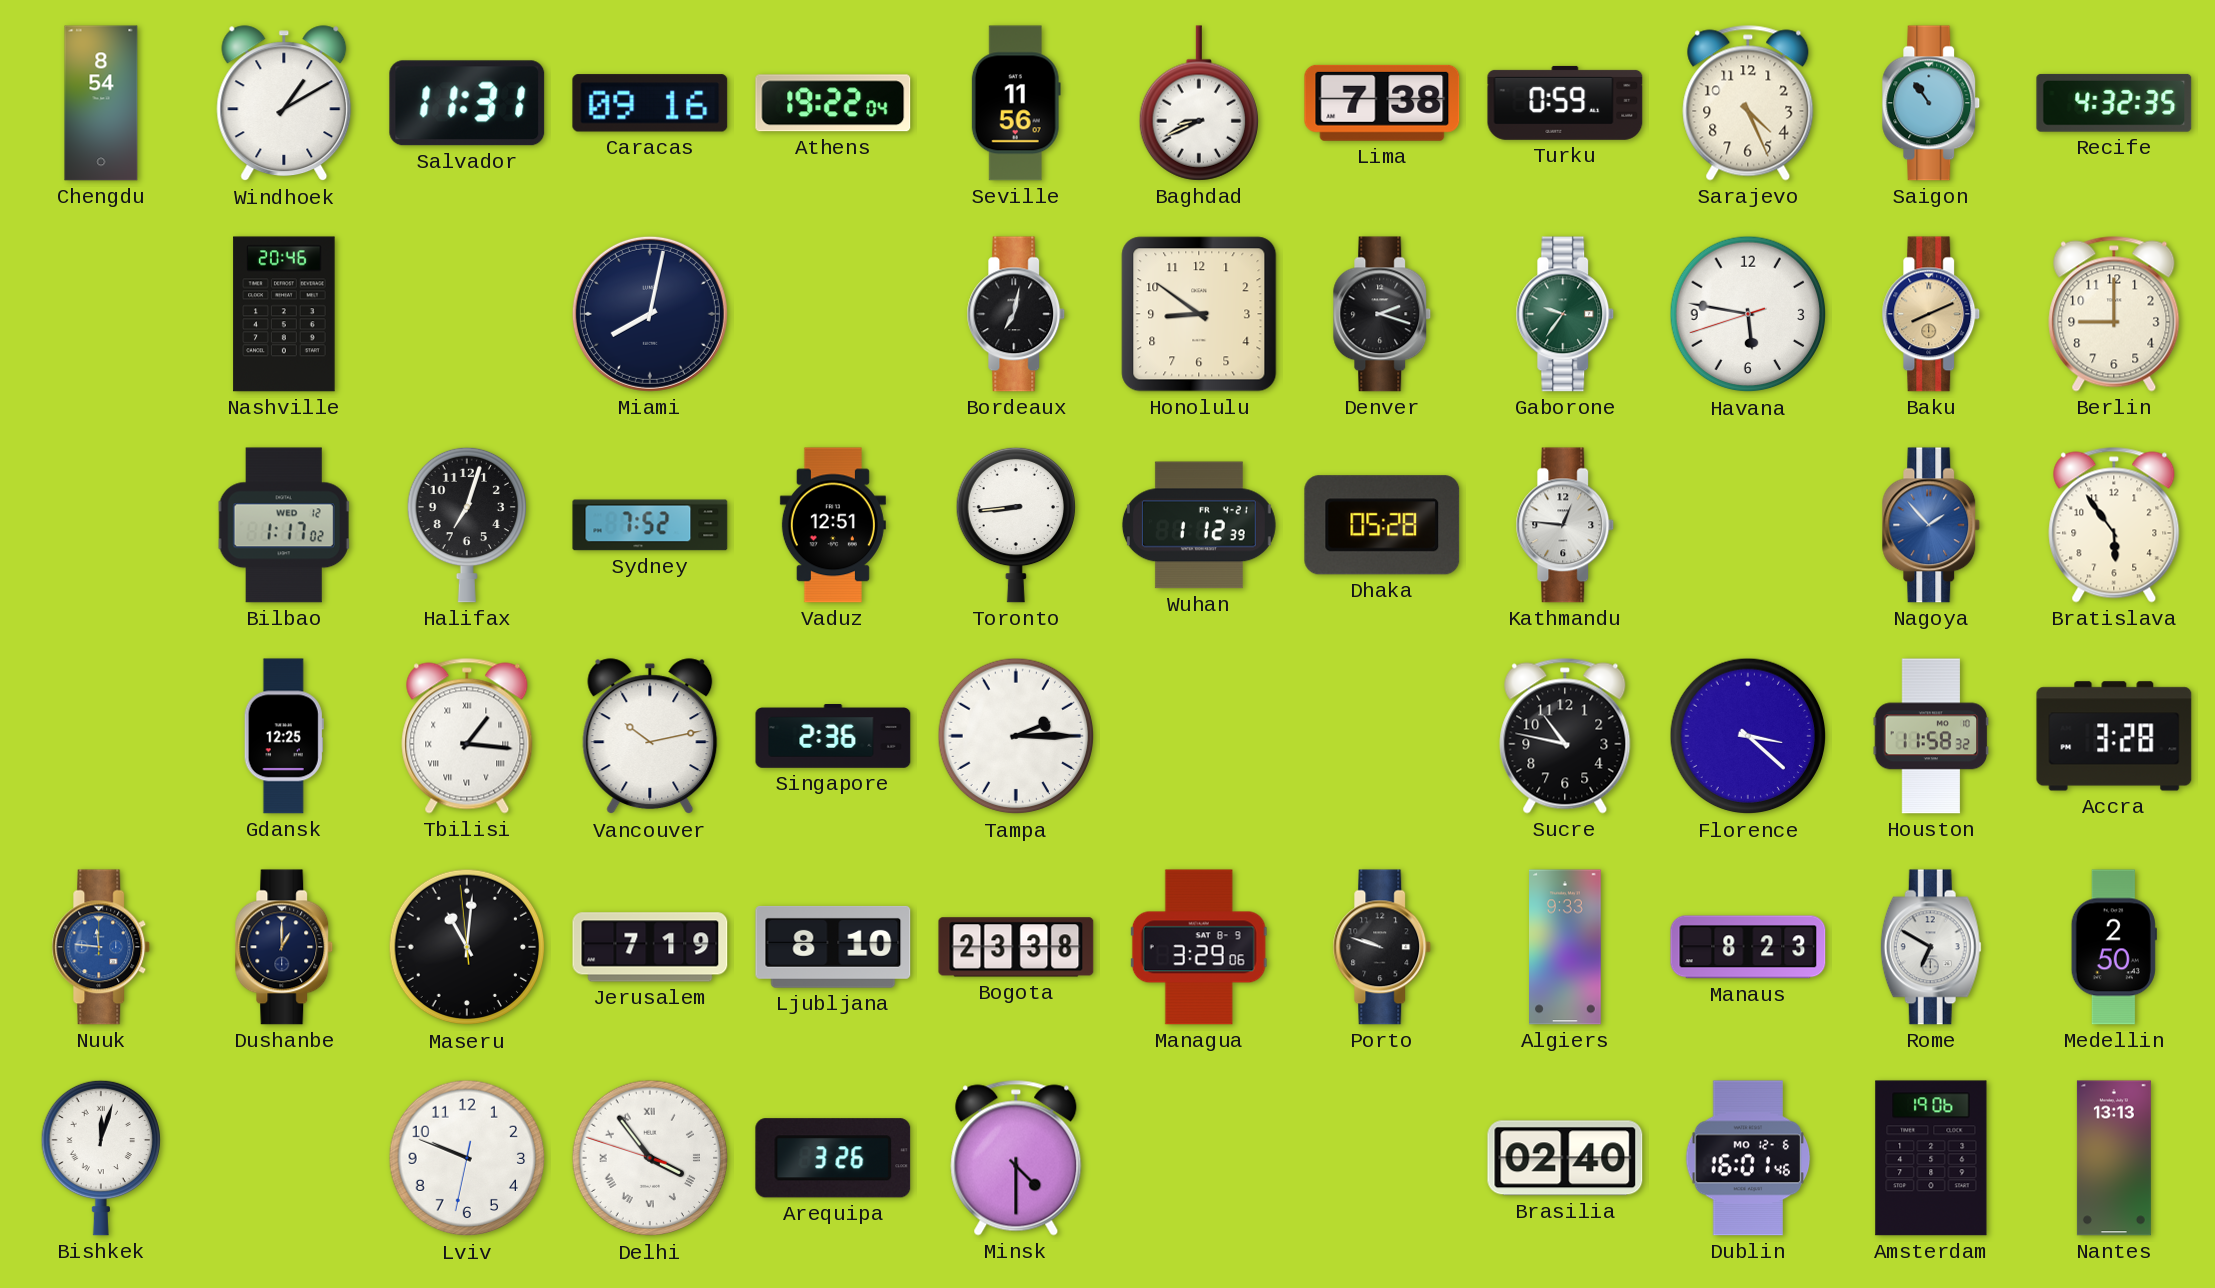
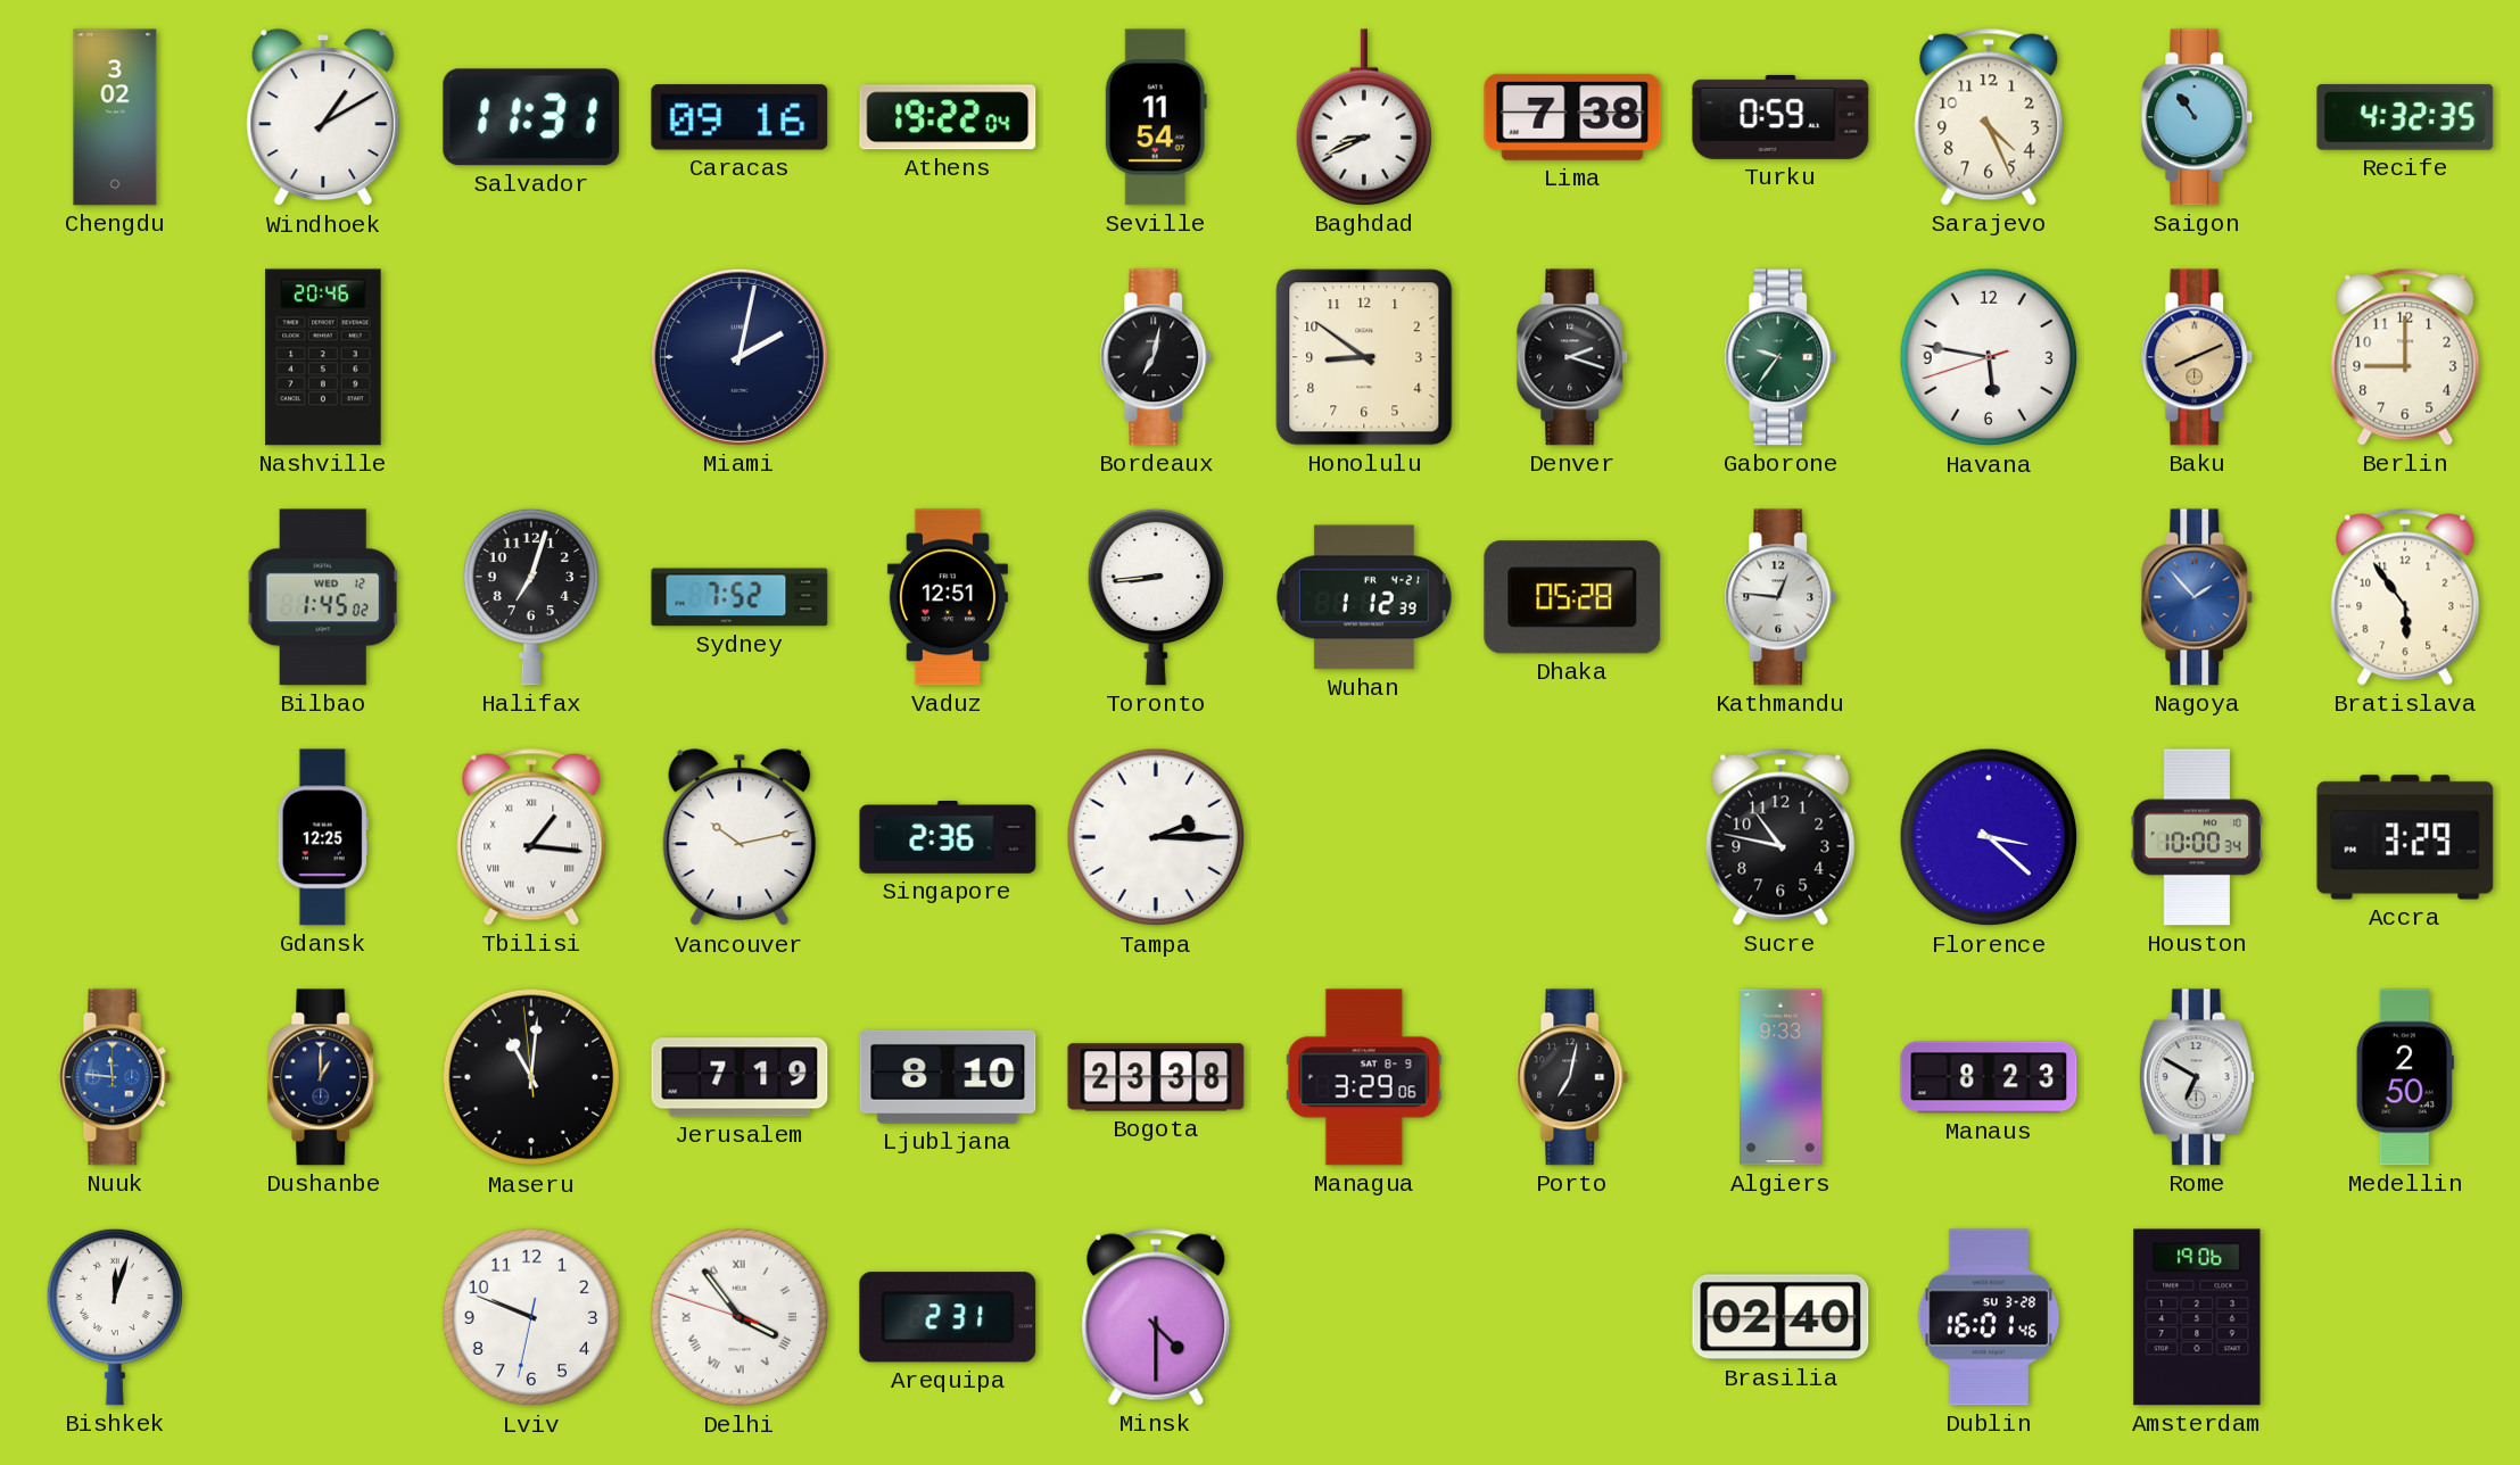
Chengdu: 8:54 -> 3:02 (115, 117)
Seville: 11:56 -> 11:54 (1156, 117)
Miami: 8:02 -> 2:02 (740, 357)
Bilbao: 1:17 -> 1:45 (323, 597)
Houston: 11:58 -> 10:00 (2197, 837)
Accra: 3:28 -> 3:29 (2405, 837)
Porto: 9:48 -> 7:02 (1572, 1077)
Arequipa: 3:26 -> 2:31 (948, 1317)
Dublin date: MO 12-6 -> SU 3-28 (1989, 1317)
Nantes: 13:13 -> none (2114, 1158)
